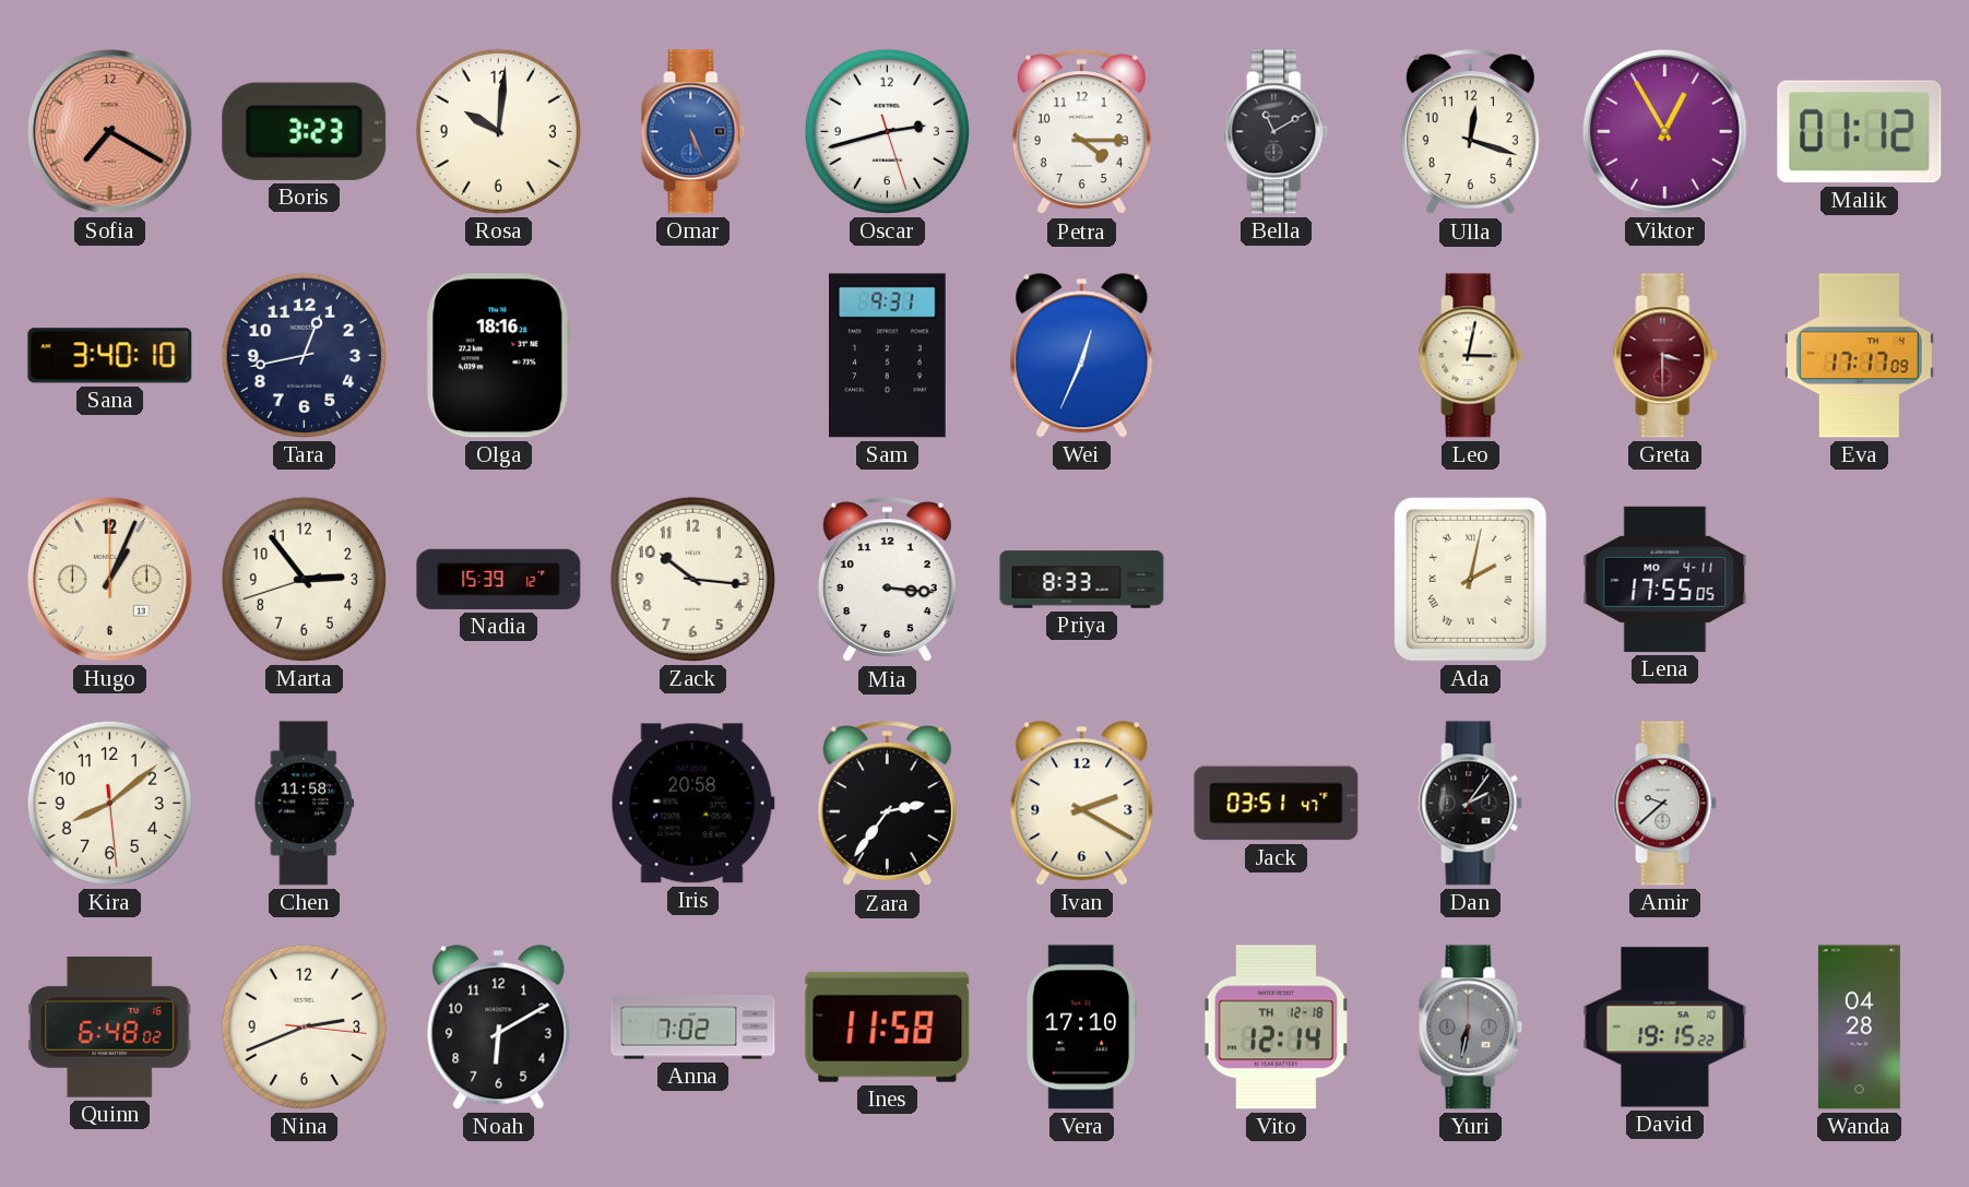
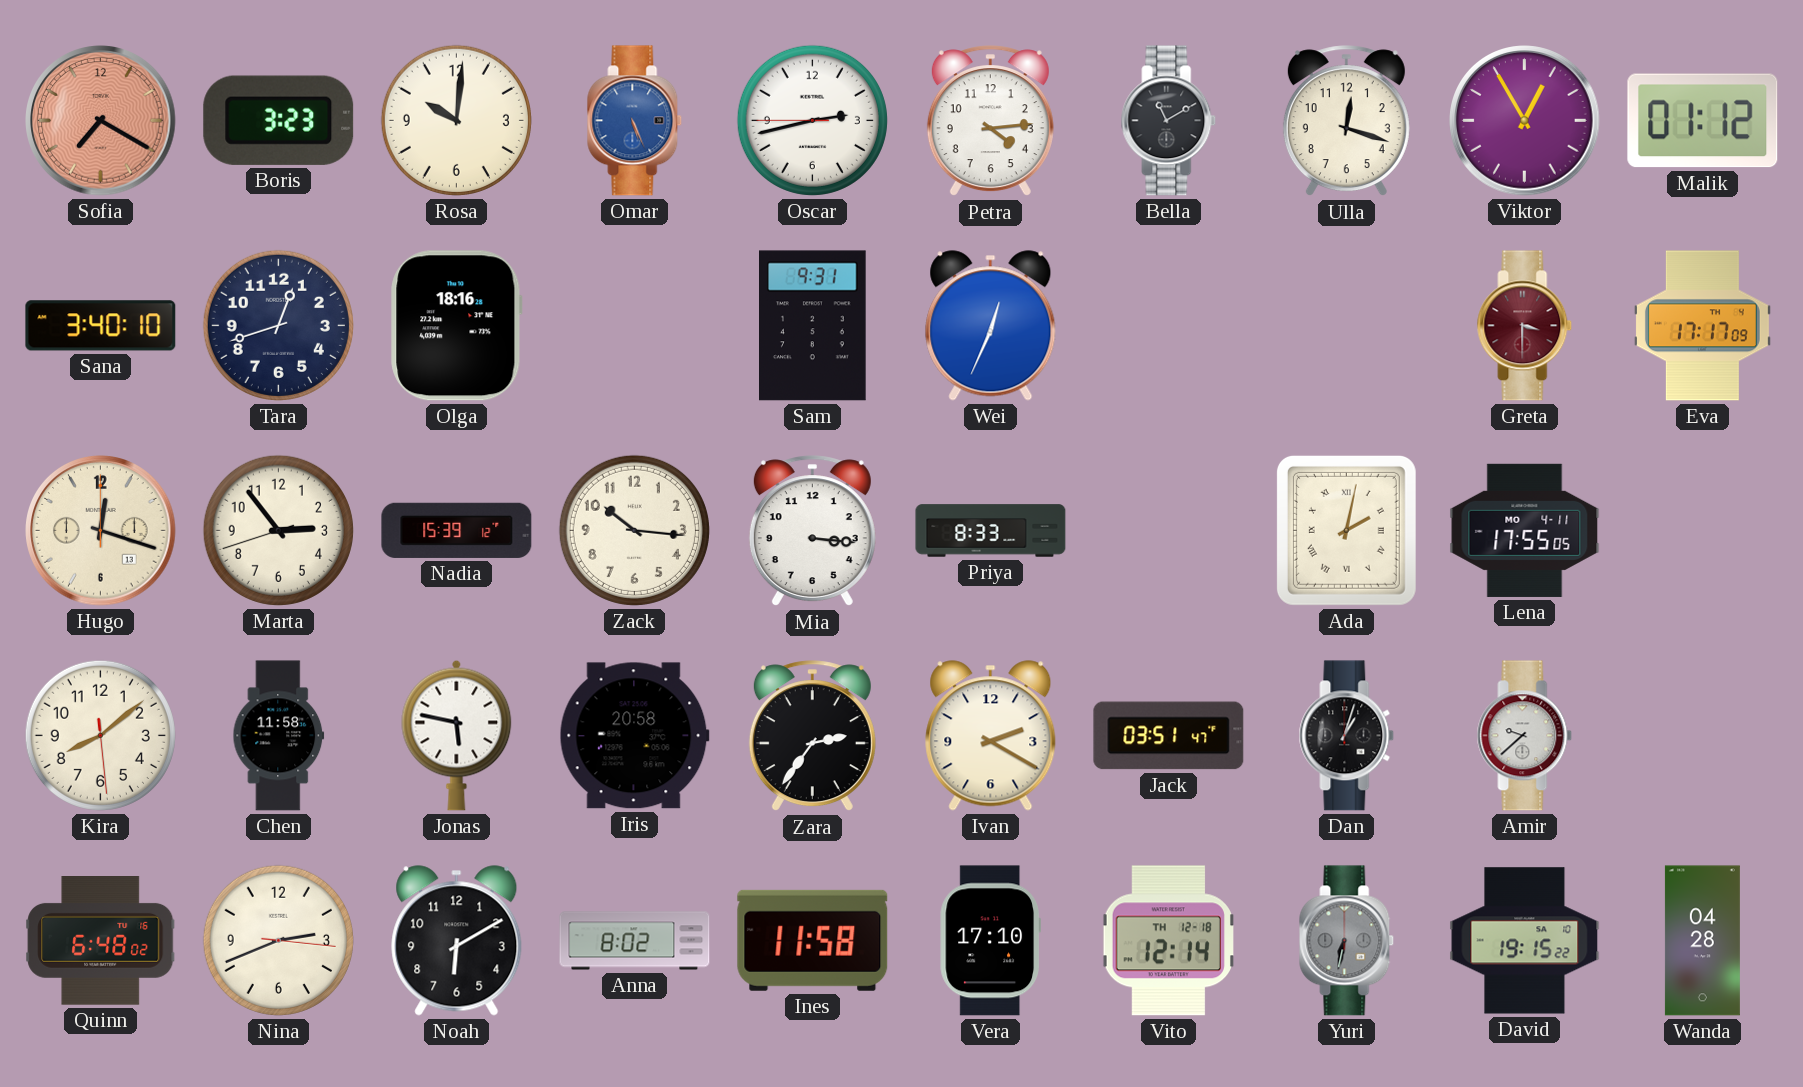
Oscar: 2:42:27 -> 2:42:45 (812, 120)
Petra: 4:15 -> 4:14 (990, 121)
Tara: 12:43 -> 12:42 (278, 325)
Leo: 3:02 -> none (1471, 356)
Hugo: 1:04 -> 12:18 (101, 531)
Jonas: none -> 5:47 (457, 735)
Dan: 2:06 -> 1:03 (1347, 736)
Anna: 7:02 -> 8:02 (635, 941)
